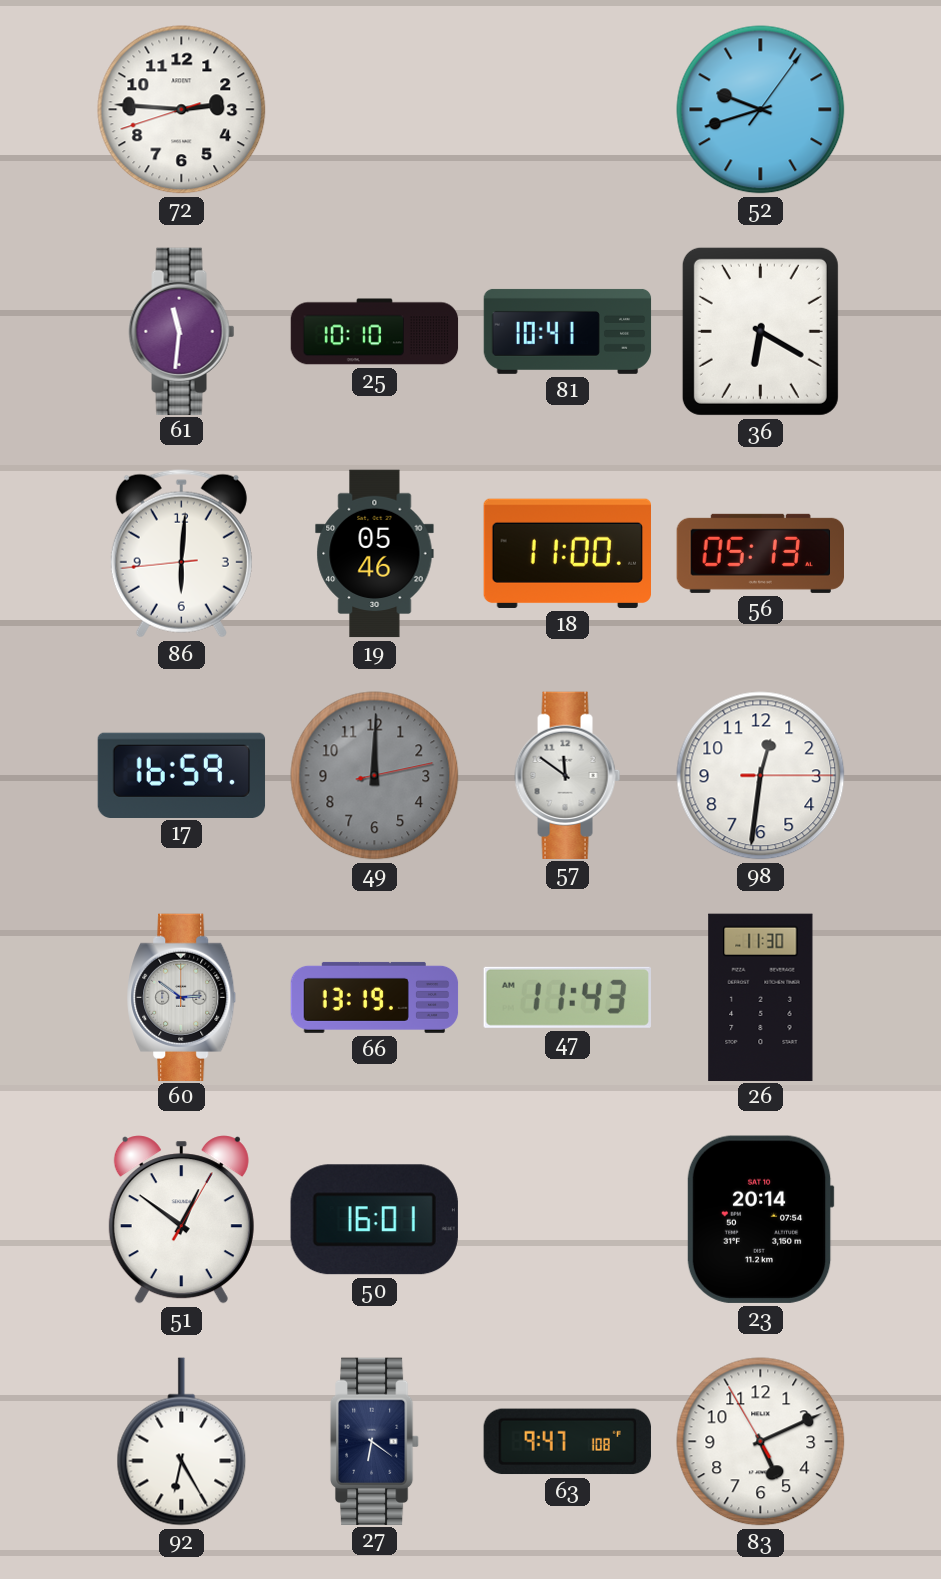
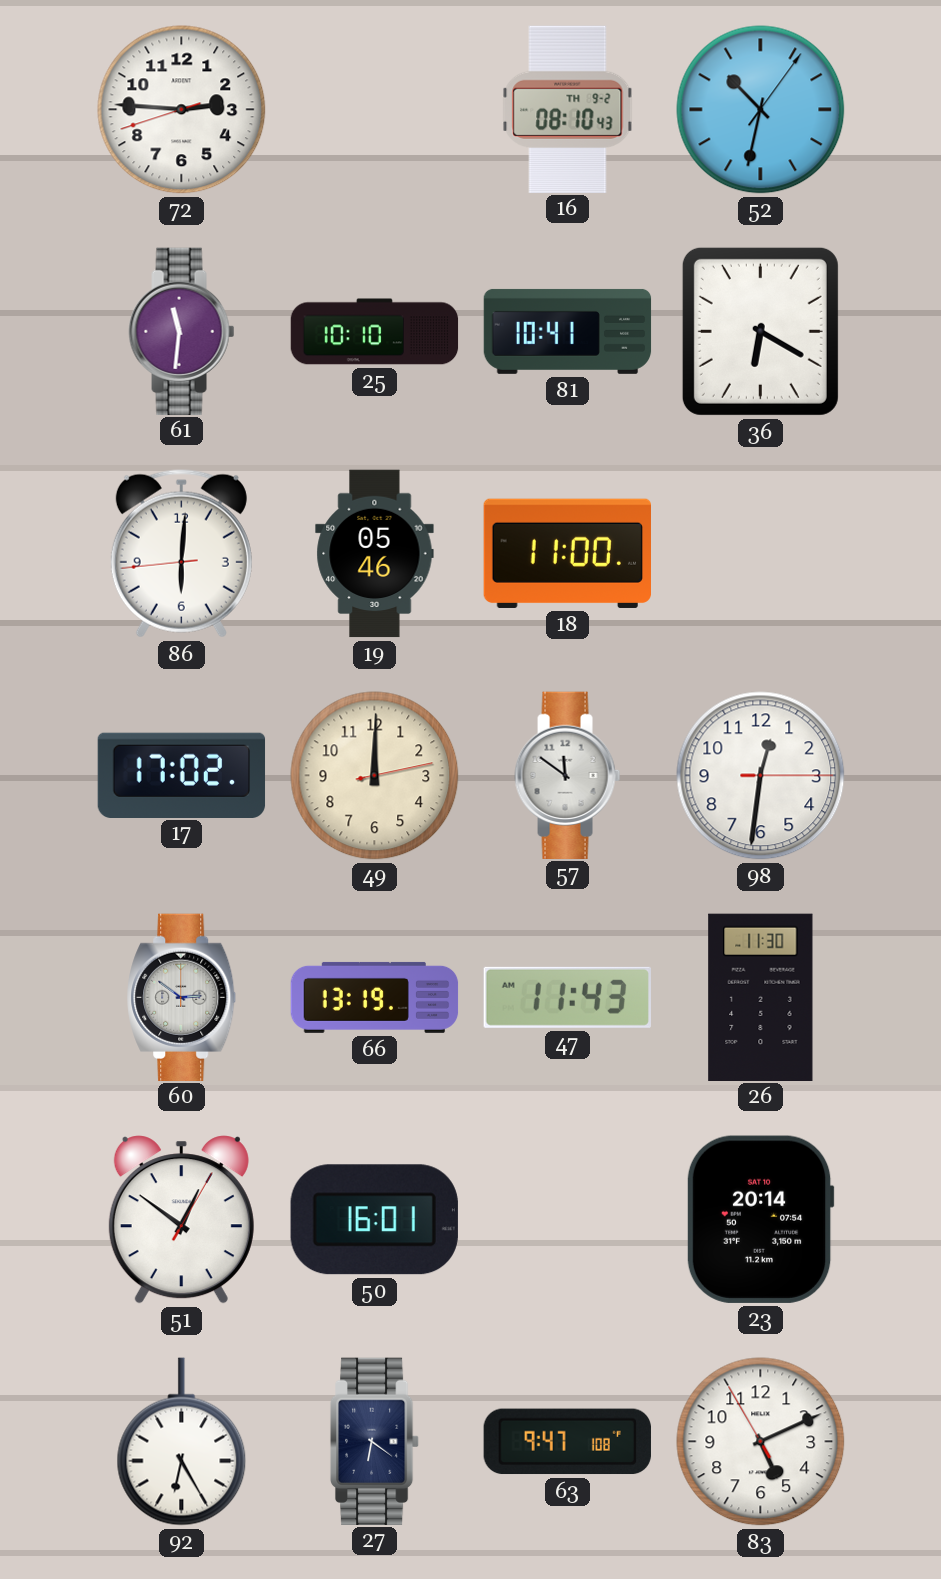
16: none -> 08:10 (568, 109)
52: 9:42 -> 10:32 (761, 110)
56: 05:13 -> none (760, 553)
17: 16:59 -> 17:02 (182, 775)
49 dial: grey -> cream (375, 776)
